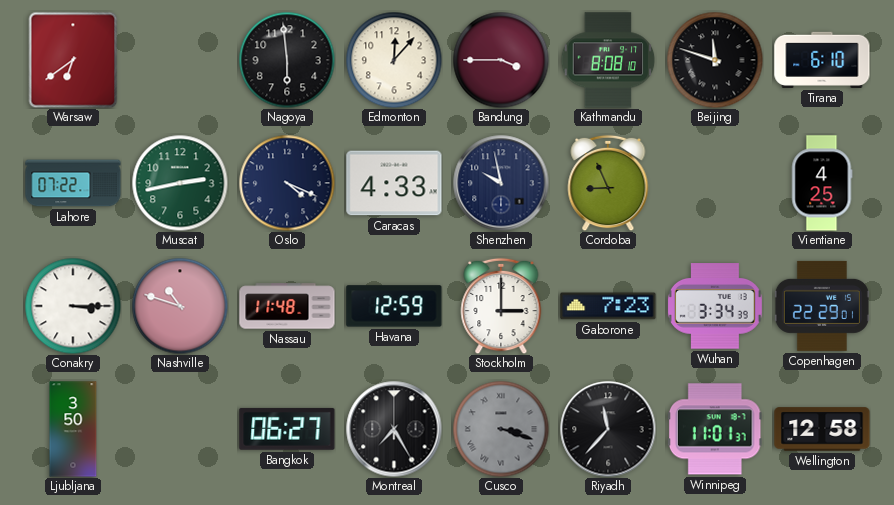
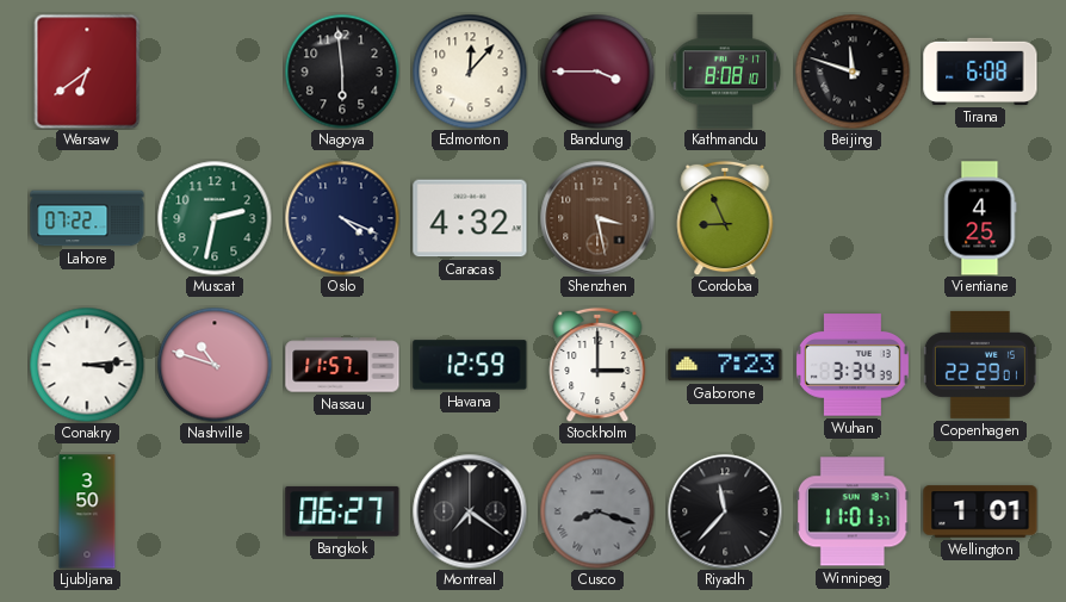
Tirana: 6:10 -> 6:08 (980, 72)
Muscat: 2:43 -> 2:32 (215, 218)
Caracas: 4:33 -> 4:32 (470, 218)
Shenzhen: 9:58 -> 3:28 (597, 218)
Shenzhen dial: navy -> brown (597, 218)
Conakry: 3:15 -> 3:14 (87, 365)
Nassau: 11:48 -> 11:57 (342, 365)
Montreal: 7:25 -> 7:21 (470, 511)
Cusco: 3:18 -> 8:18 (597, 511)
Wellington: 12:58 -> 1:01 (980, 511)
